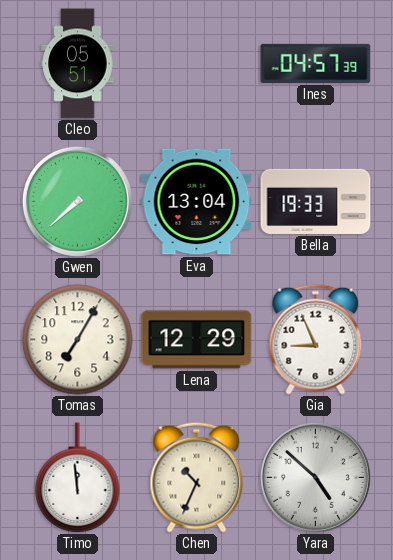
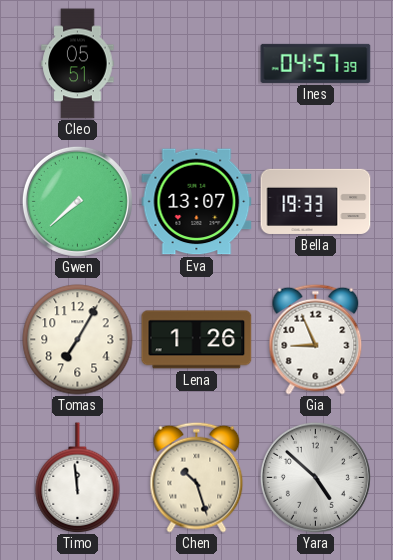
Eva: 13:04 -> 13:07 (197, 202)
Lena: 12:29 -> 1:26 (197, 340)
Chen: 10:34 -> 10:27 (197, 477)
